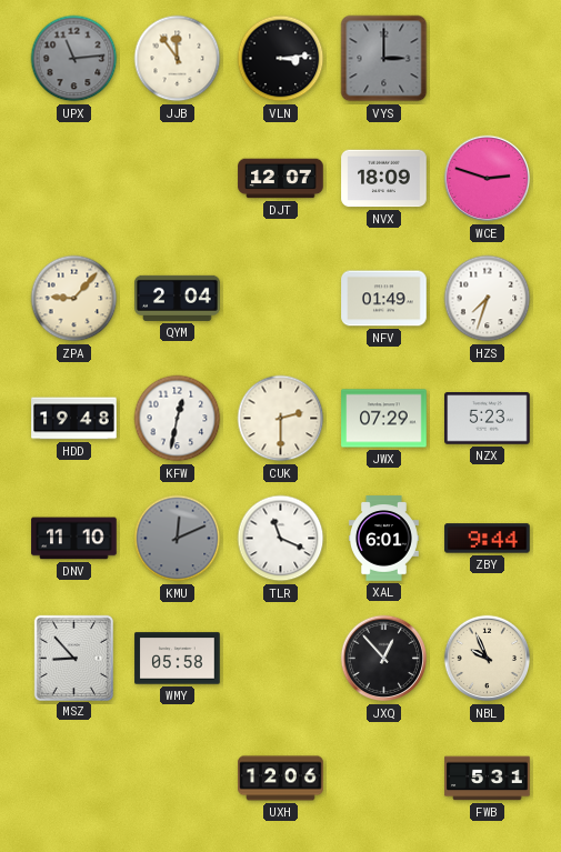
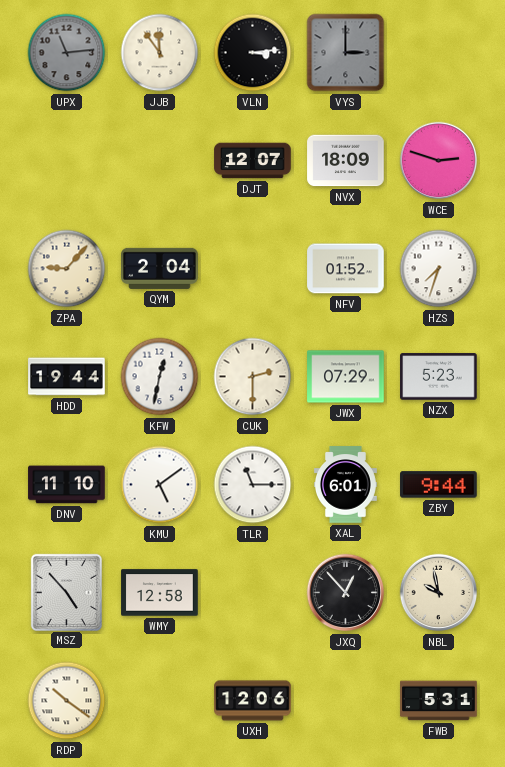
NFV: 01:49 -> 01:52 (346, 269)
HDD: 19:48 -> 19:44 (67, 377)
KMU: 12:11 -> 5:09 (160, 485)
KMU dial: grey -> white (160, 485)
TLR: 11:19 -> 11:15 (253, 485)
MSZ: 8:53 -> 4:53 (66, 592)
WMY: 05:58 -> 12:58 (160, 593)
NBL: 9:56 -> 9:58 (439, 593)
RDP: none -> 10:21 (67, 701)
